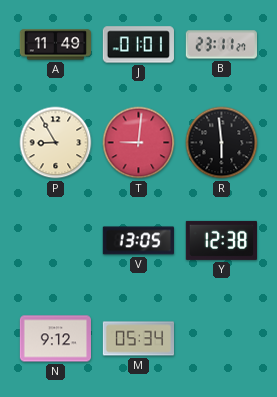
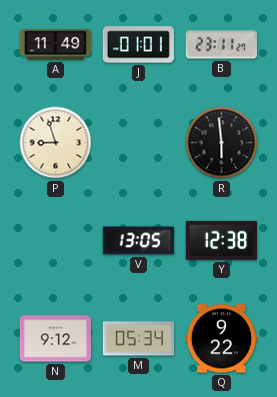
P: 8:55 -> 8:57 (56, 143)
T: 9:01 -> none (139, 143)
Q: none -> 9:22 (221, 339)
